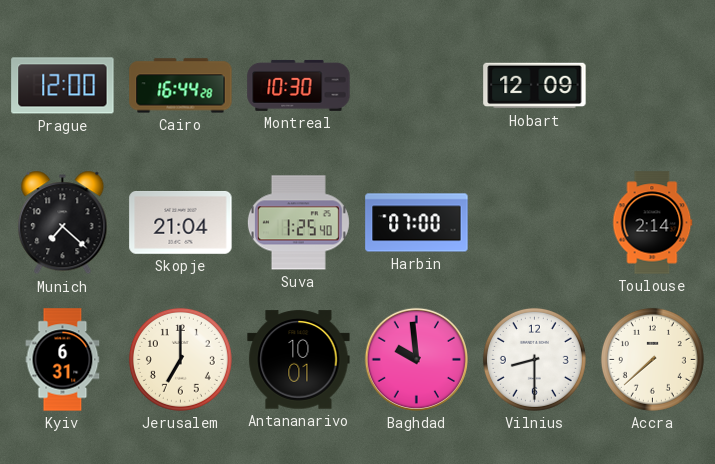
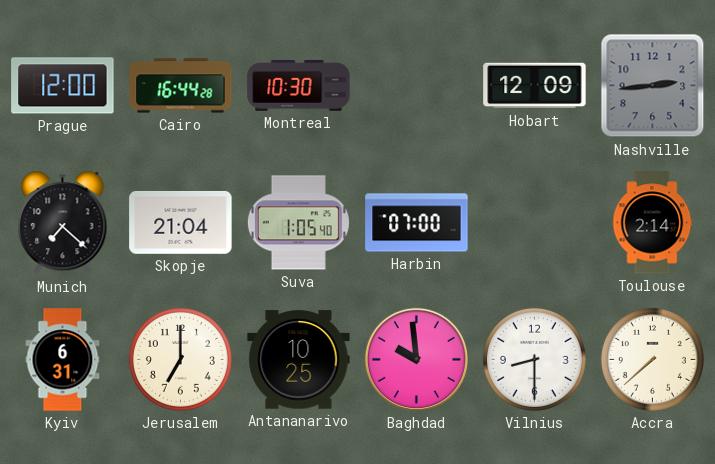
Nashville: none -> 2:44 (653, 86)
Suva: 1:25 -> 1:05 (298, 223)
Antananarivo: 10:01 -> 10:25 (299, 360)
